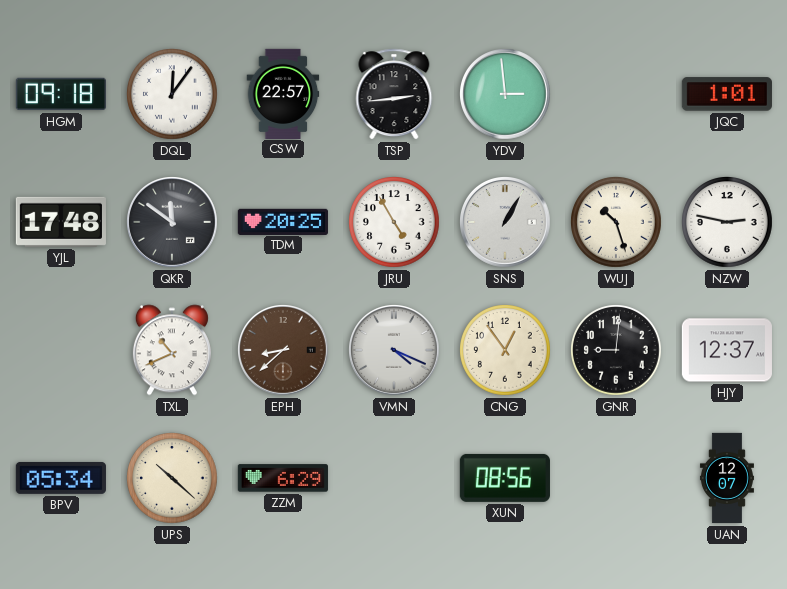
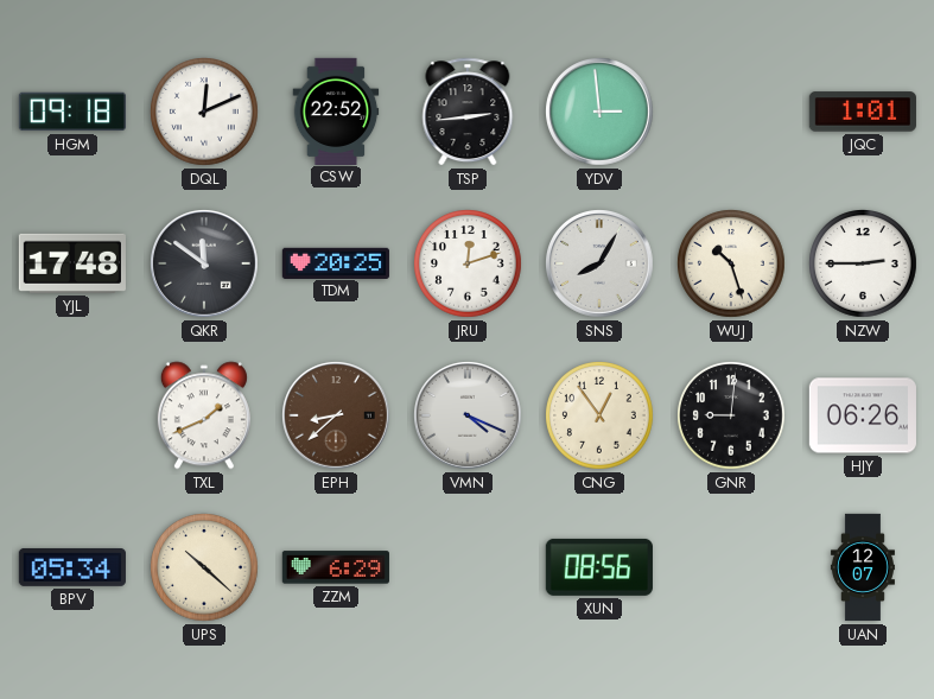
DQL: 12:06 -> 12:11 (204, 112)
CSW: 22:57 -> 22:52 (336, 110)
JRU: 4:55 -> 12:12 (468, 263)
SNS: 1:05 -> 8:05 (601, 265)
NZW: 2:47 -> 2:45 (863, 263)
TXL: 10:41 -> 1:41 (204, 415)
HJY: 12:37 -> 06:26 (863, 415)
